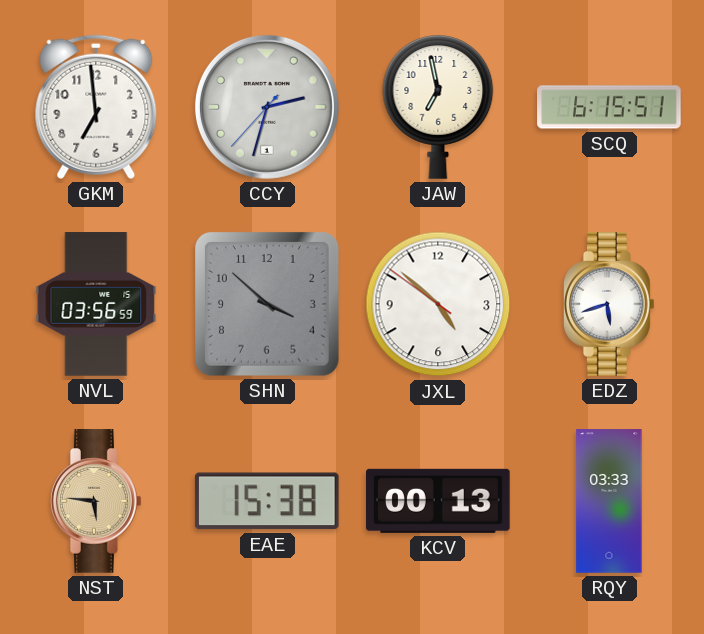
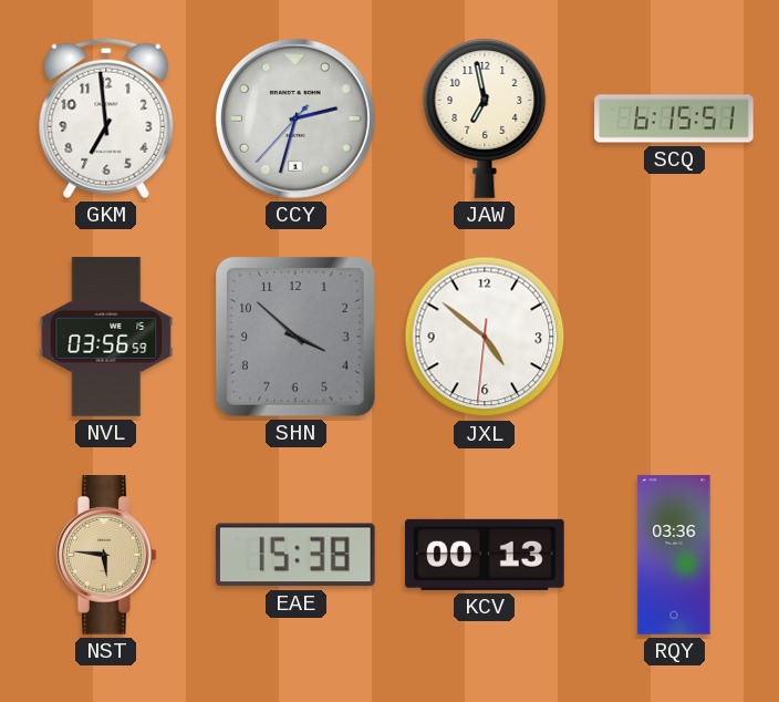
JXL: 4:51:51 -> 4:51:31 (485, 337)
EDZ: 5:42 -> none (610, 304)
RQY: 03:33 -> 03:36 (674, 555)
